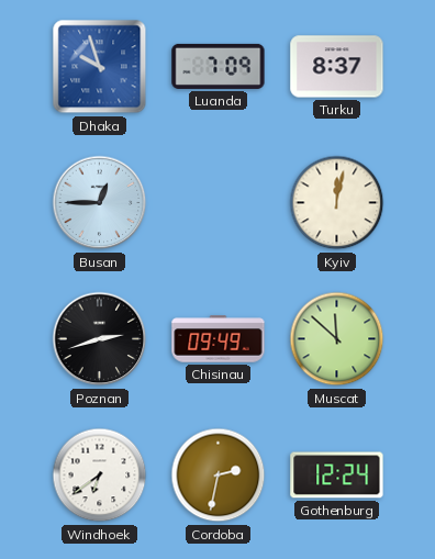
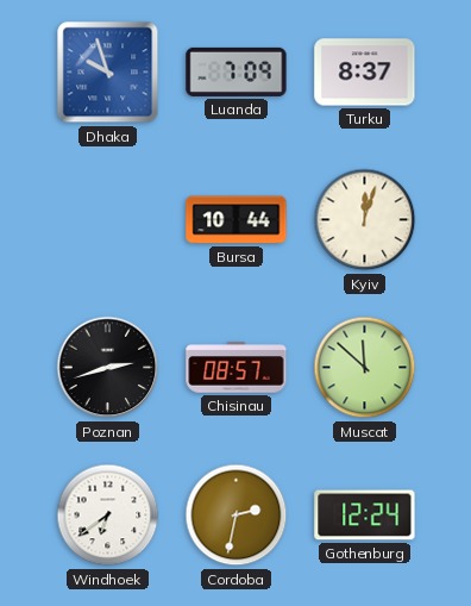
Busan: 12:45 -> none (100, 203)
Bursa: none -> 10:44 (237, 220)
Kyiv: 12:02 -> 12:03 (365, 220)
Chisinau: 09:49 -> 08:57 (237, 368)
